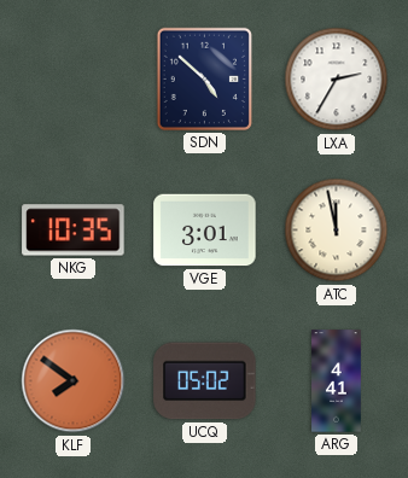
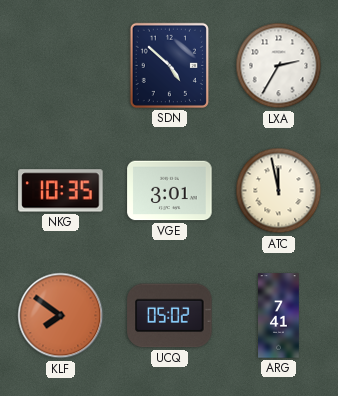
ARG: 4:41 -> 7:41 (279, 316)
